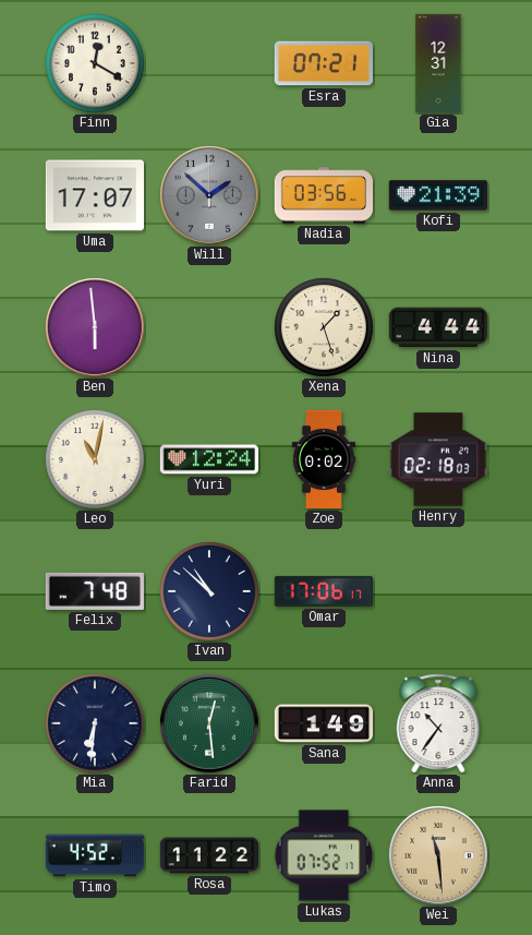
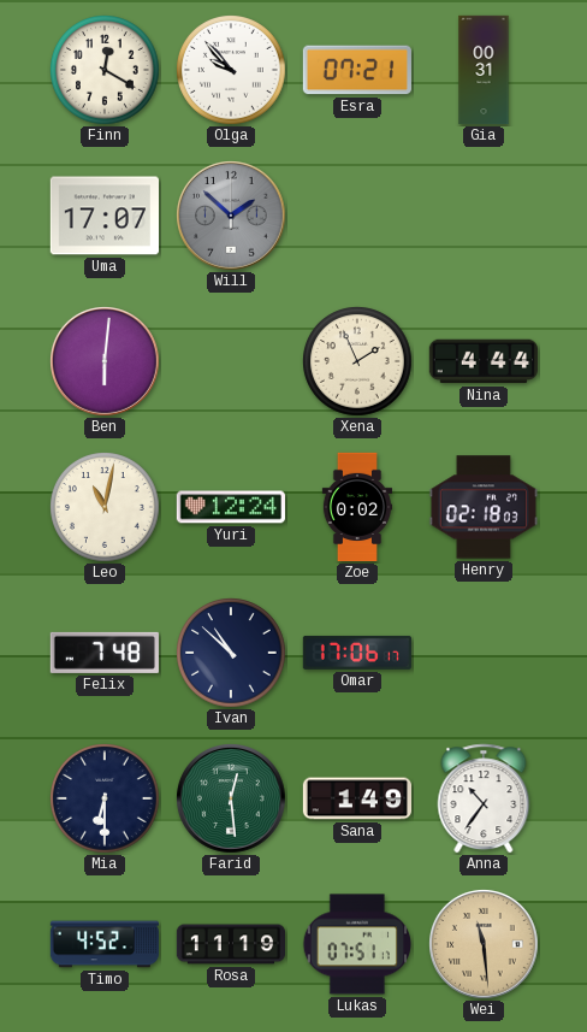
Olga: none -> 9:53 (232, 71)
Gia: 12:31 -> 00:31 (484, 70)
Nadia: 03:56 -> none (323, 195)
Kofi: 21:39 -> none (438, 195)
Ben: 5:59 -> 6:01 (106, 362)
Xena: 1:27 -> 1:56 (358, 362)
Mia: 6:31 -> 6:30 (106, 800)
Rosa: 11:22 -> 11:19 (231, 944)
Lukas: 07:52 -> 07:51 (356, 944)
